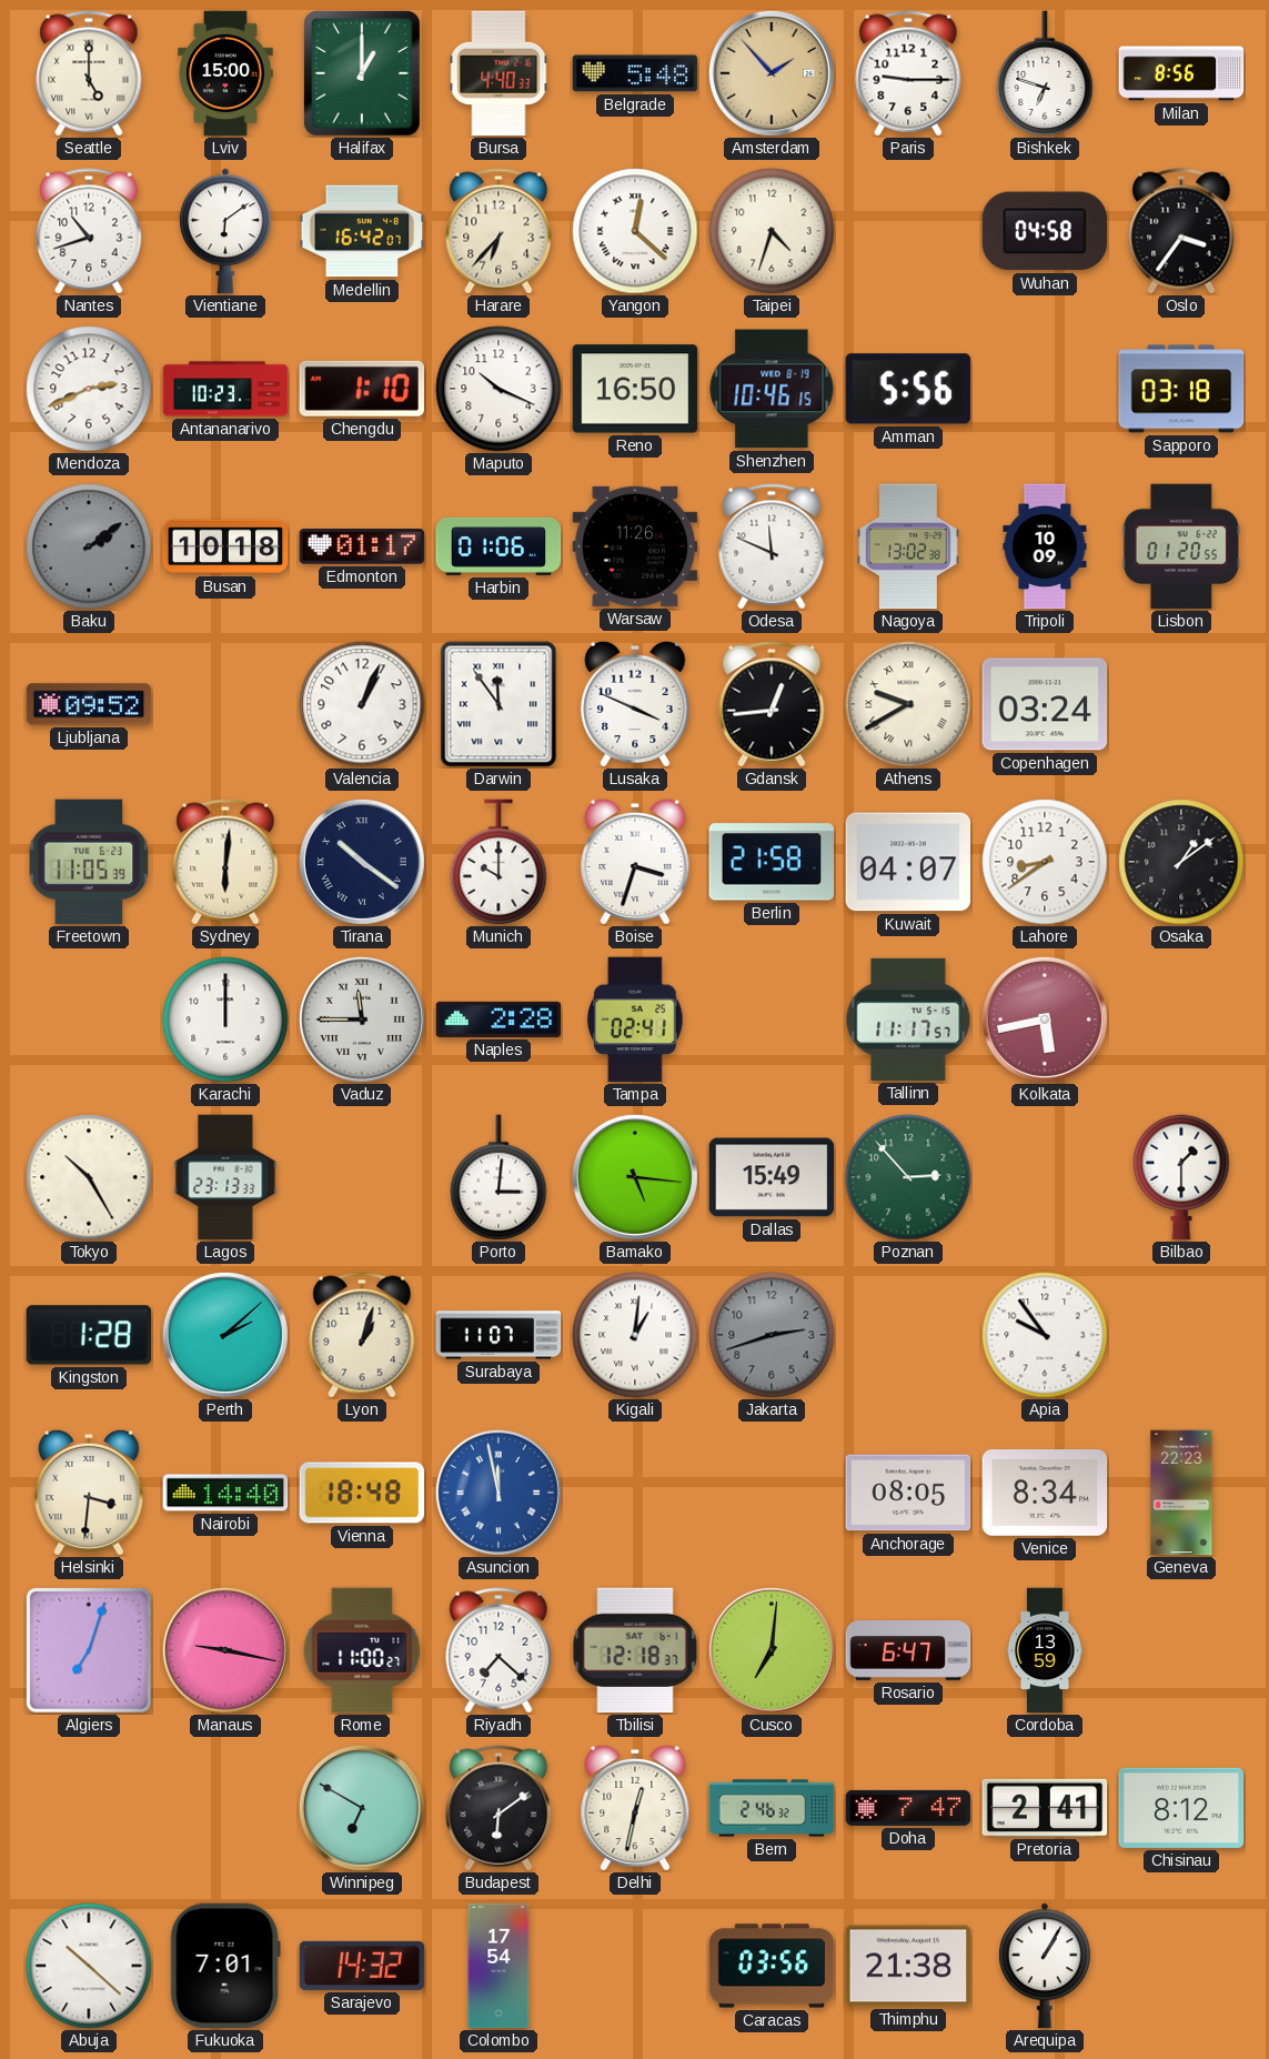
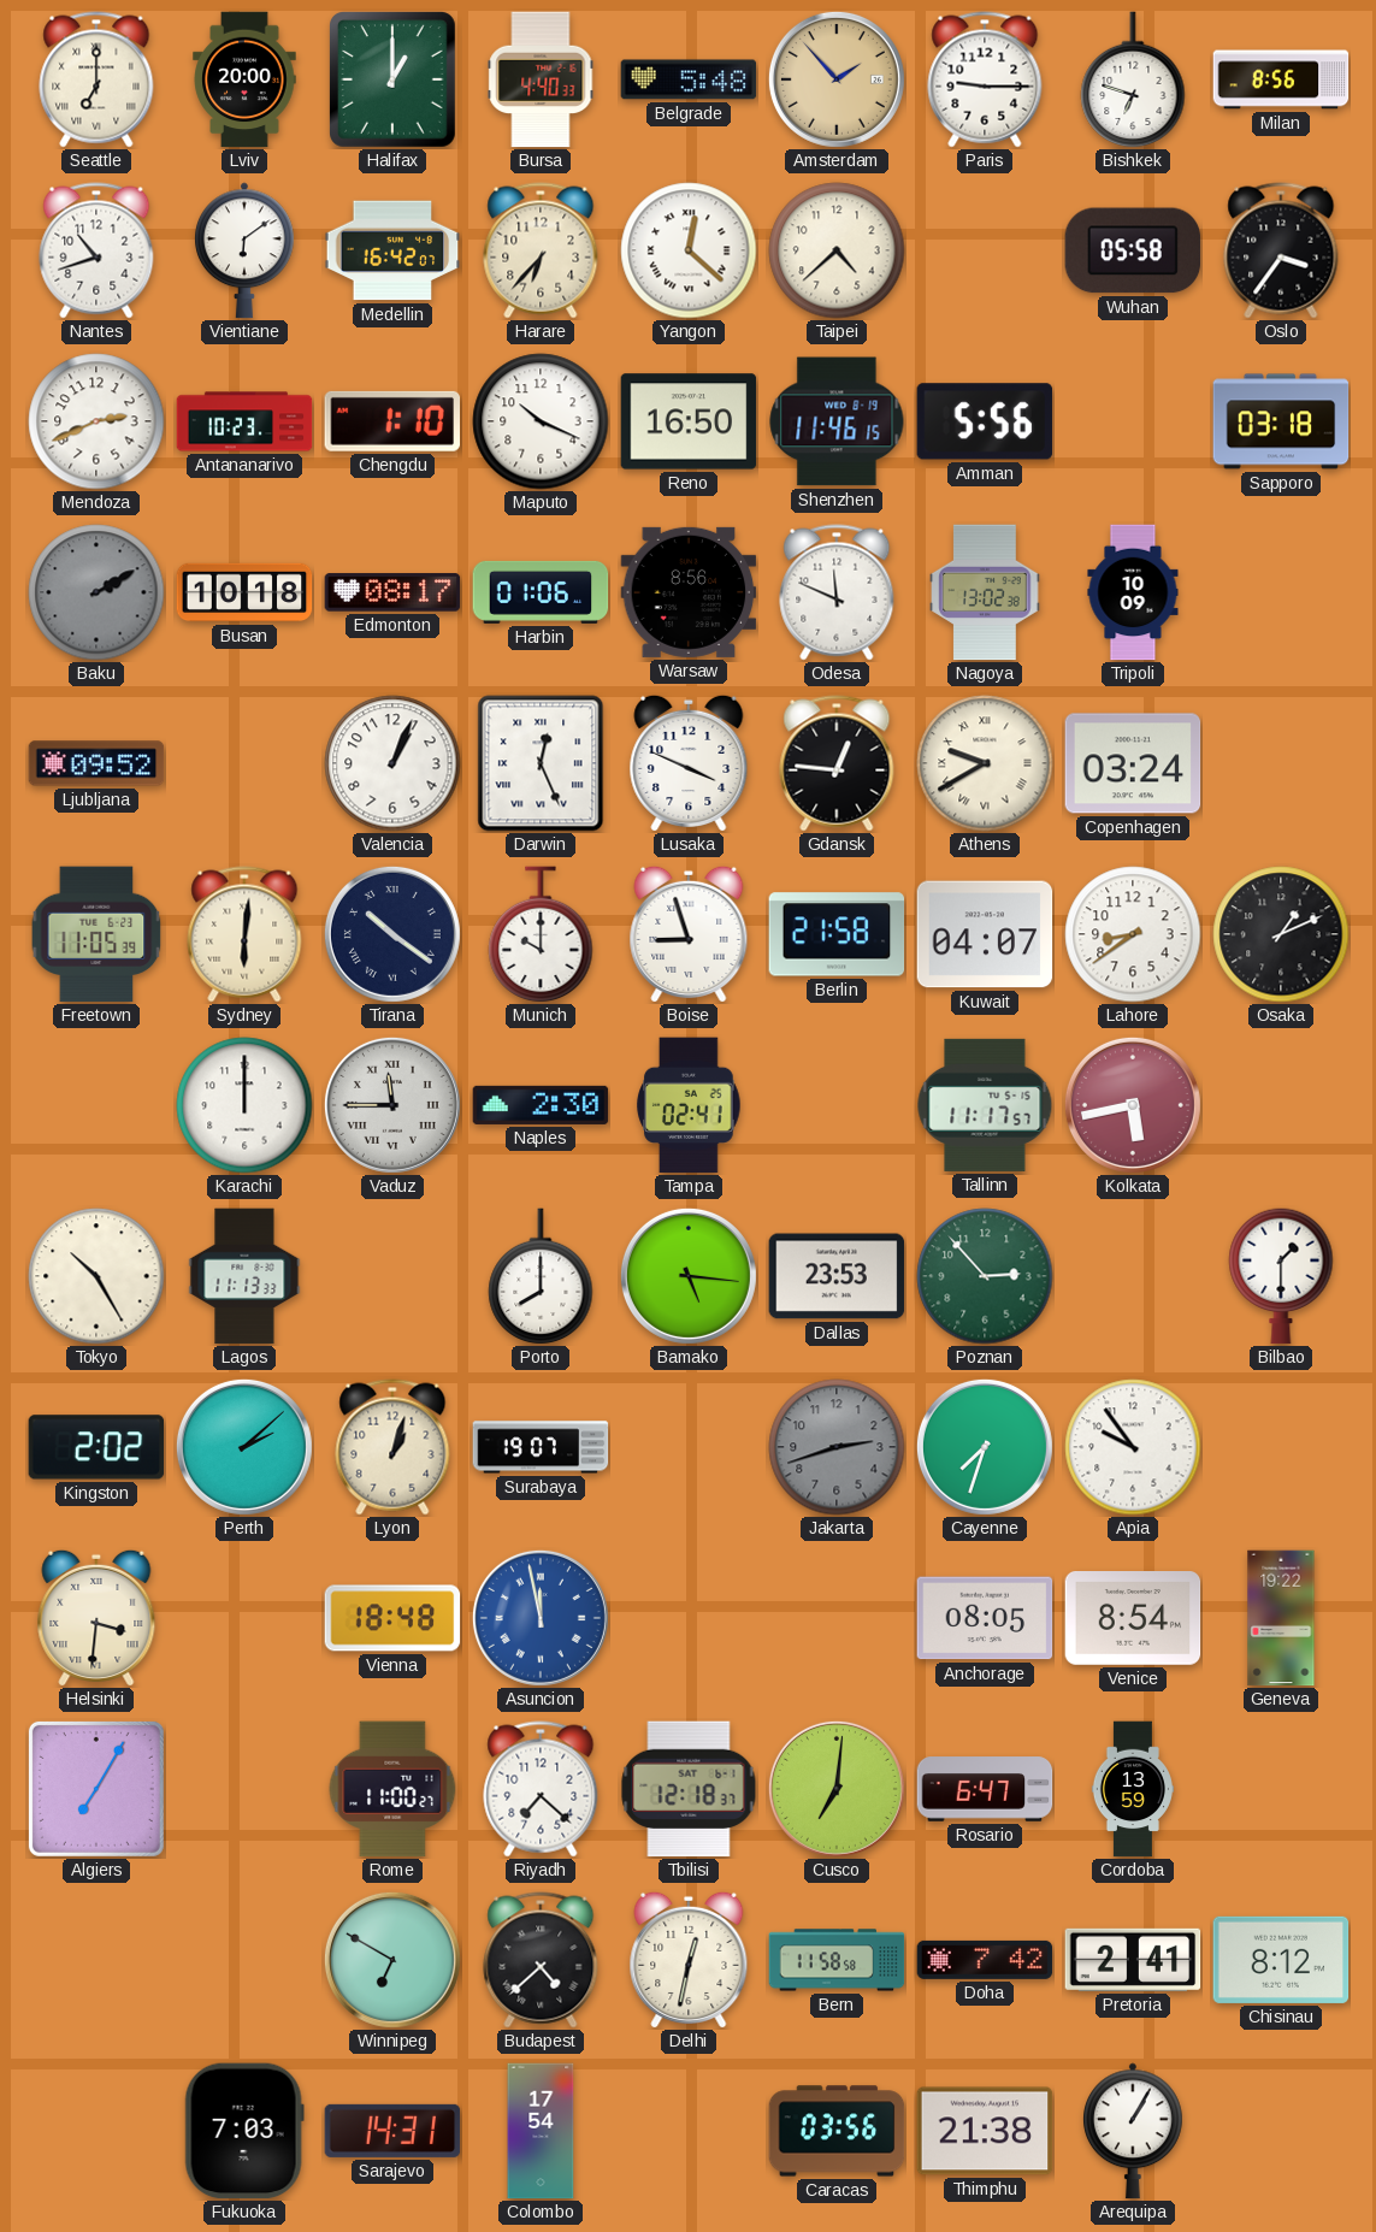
Seattle: 5:00 -> 7:00 (96, 79)
Lviv: 15:00 -> 20:00 (244, 79)
Taipei: 4:33 -> 4:38 (837, 250)
Wuhan: 04:58 -> 05:58 (1133, 250)
Shenzhen: 10:46 -> 11:46 (837, 421)
Baku: 2:09 -> 2:10 (96, 592)
Edmonton: 01:17 -> 08:17 (392, 592)
Warsaw: 11:26 -> 8:56 (689, 592)
Lisbon: 01:20 -> none (1181, 546)
Darwin: 11:54 -> 12:26 (541, 763)
Gdansk: 12:44 -> 12:46 (837, 763)
Boise: 3:33 -> 8:57 (689, 934)
Osaka: 1:09 -> 1:11 (1281, 934)
Naples: 2:28 -> 2:30 (541, 1105)
Lagos: 23:13 -> 11:13 (244, 1276)
Porto: 3:01 -> 8:00 (541, 1276)
Dallas: 15:49 -> 23:53 (837, 1276)
Kingston: 1:28 -> 2:02 (96, 1447)
Surabaya: 11:07 -> 19:07 (541, 1447)
Kigali: 1:01 -> none (635, 1335)
Cayenne: none -> 7:33 (985, 1447)
Nairobi: 14:40 -> none (225, 1493)
Venice: 8:34 -> 8:54 (1133, 1619)
Geneva: 22:23 -> 19:22 (1281, 1618)
Algiers: 7:03 -> 7:05 (96, 1789)
Manaus: 9:17 -> none (225, 1650)
Budapest: 6:09 -> 4:38 (541, 1960)
Bern: 2:46 -> 11:58 (837, 1960)
Doha: 7:47 -> 7:42 (985, 1960)
Abuja: 10:22 -> none (89, 1966)
Fukuoka: 7:01 -> 7:03 (244, 2131)
Sarajevo: 14:32 -> 14:31 (392, 2131)
